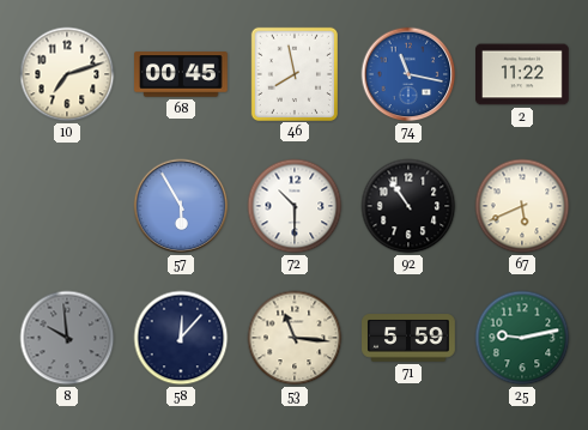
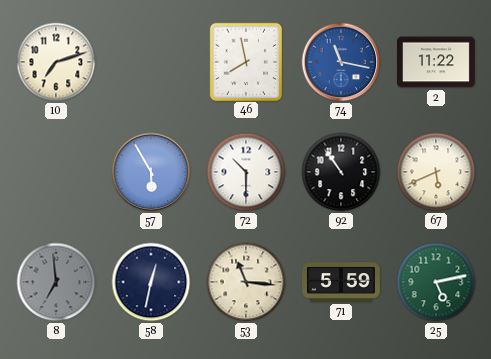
68: 00:45 -> none (182, 74)
8: 9:59 -> 6:59 (56, 282)
58: 12:07 -> 12:32 (151, 282)
25: 9:13 -> 5:13 (436, 282)
